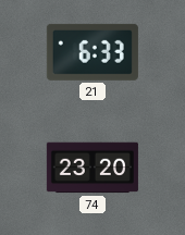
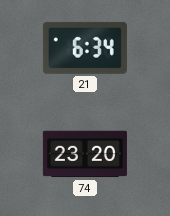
21: 6:33 -> 6:34 (85, 48)
